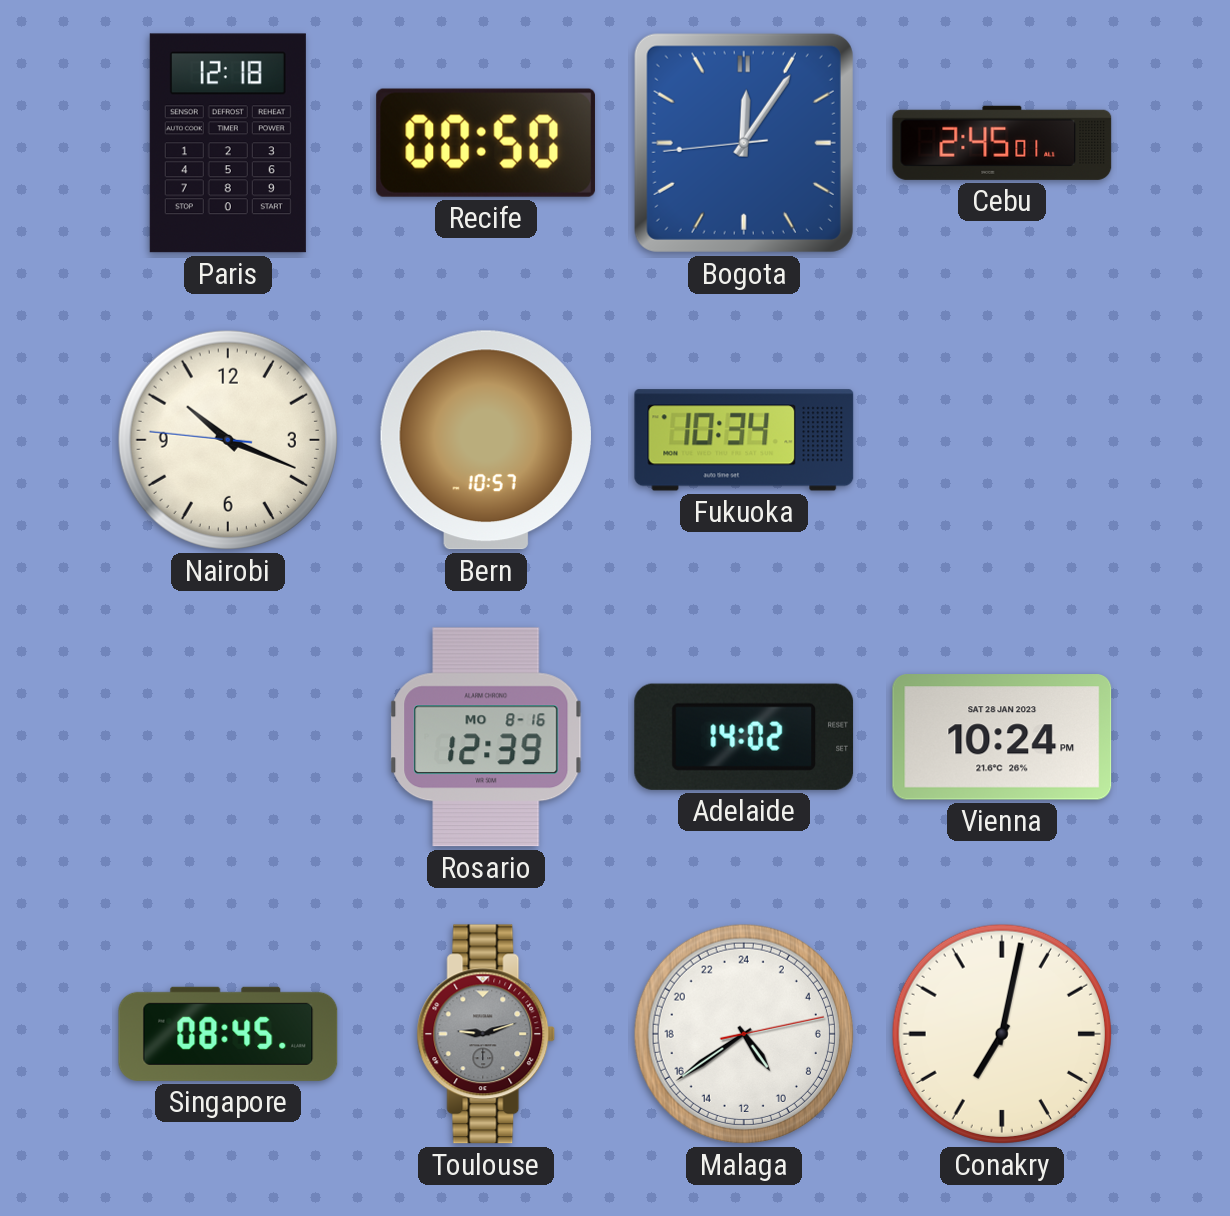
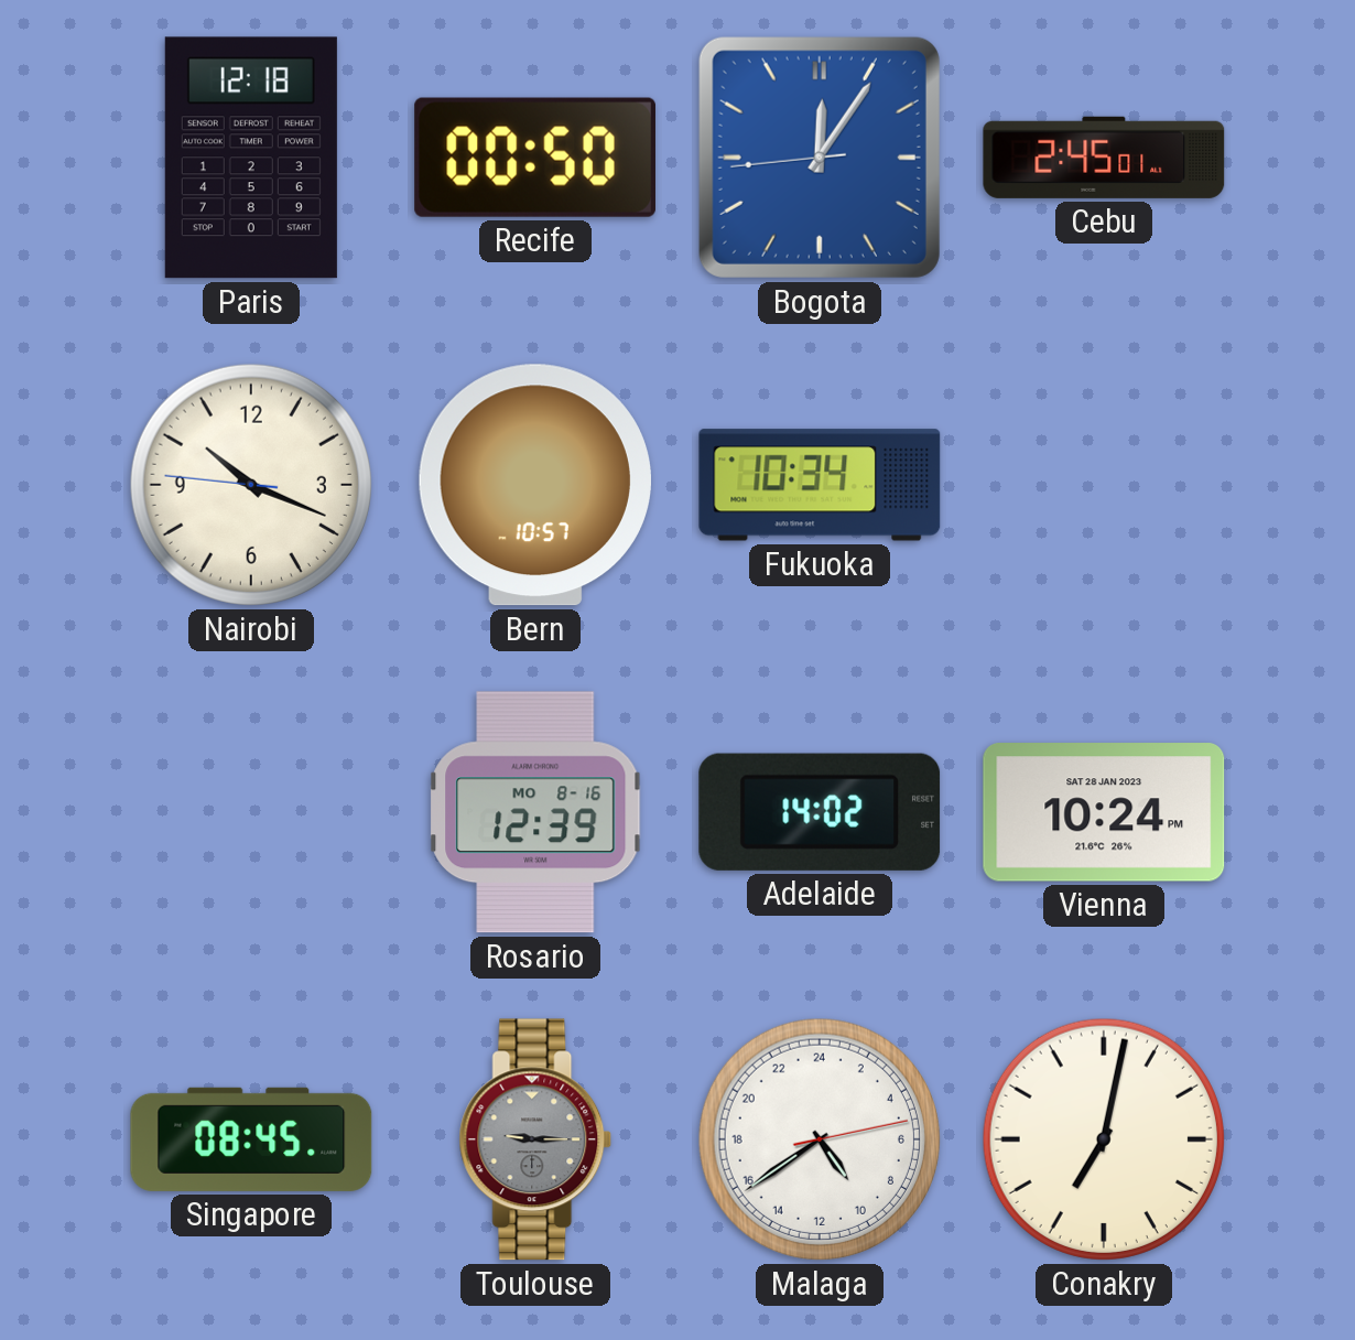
Toulouse: 9:12 -> 9:15 (535, 1139)
